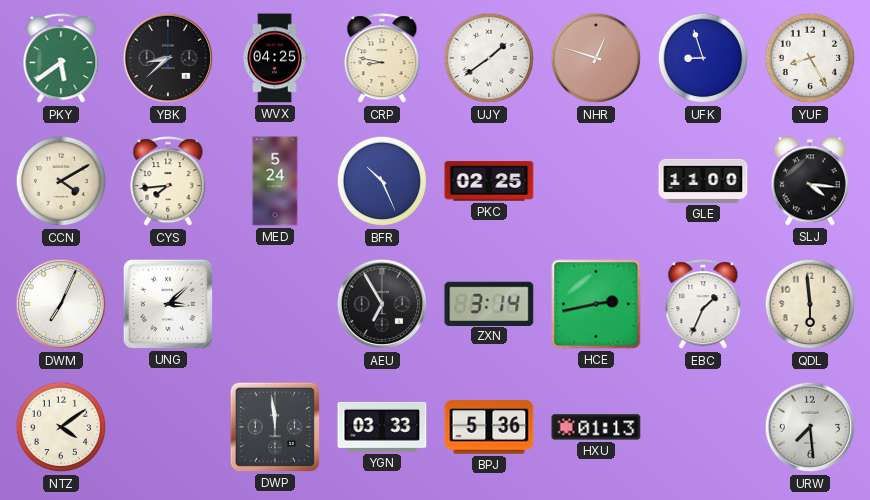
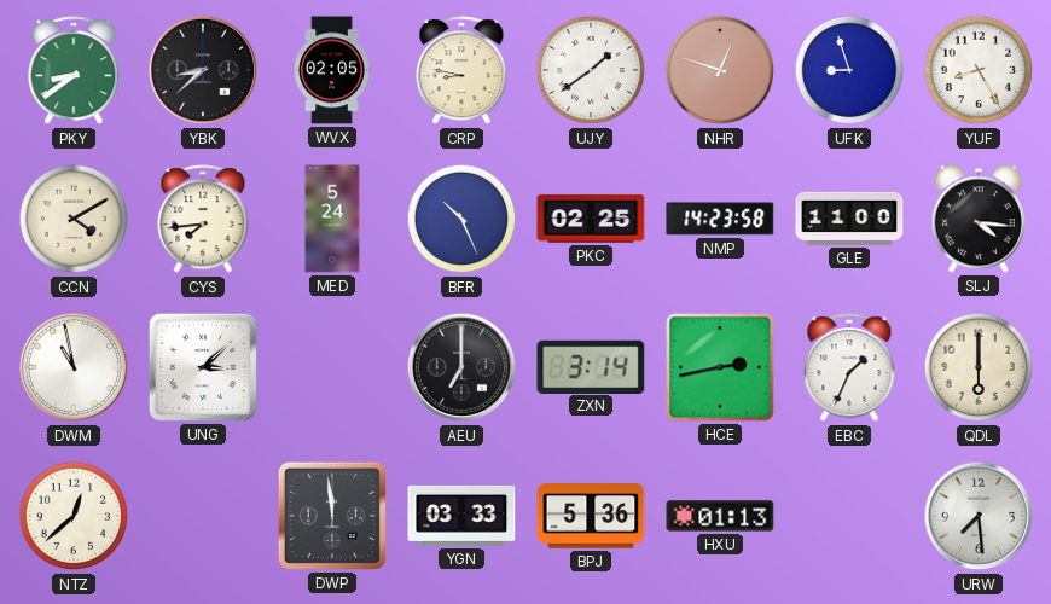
PKY: 5:39 -> 8:39 (74, 71)
WVX: 04:25 -> 02:05 (332, 70)
NMP: none -> 14:23 (720, 219)
DWM: 7:04 -> 10:58 (74, 367)
AEU: 6:55 -> 7:00 (461, 367)
QDL: 5:59 -> 6:00 (979, 367)
NTZ: 4:09 -> 12:38 (74, 516)
